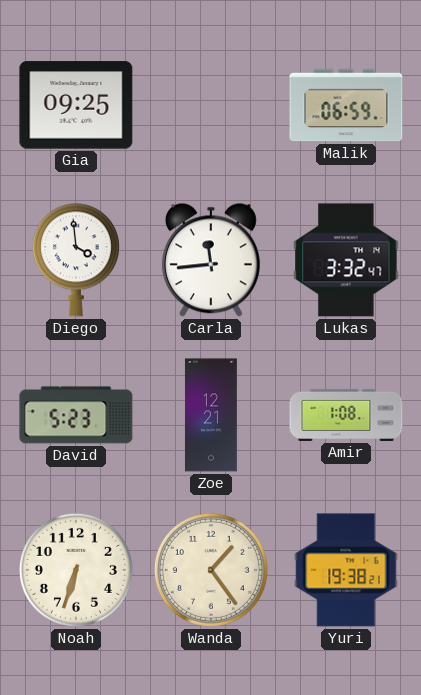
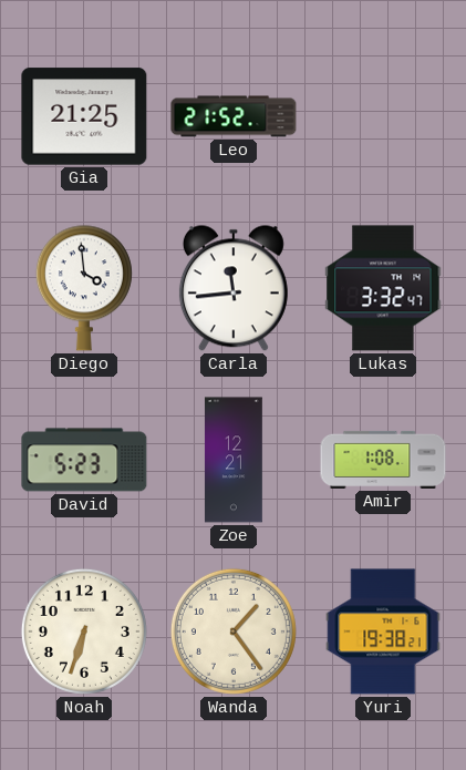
Gia: 09:25 -> 21:25 (84, 116)
Leo: none -> 21:52 (234, 116)
Malik: 06:59 -> none (346, 105)
